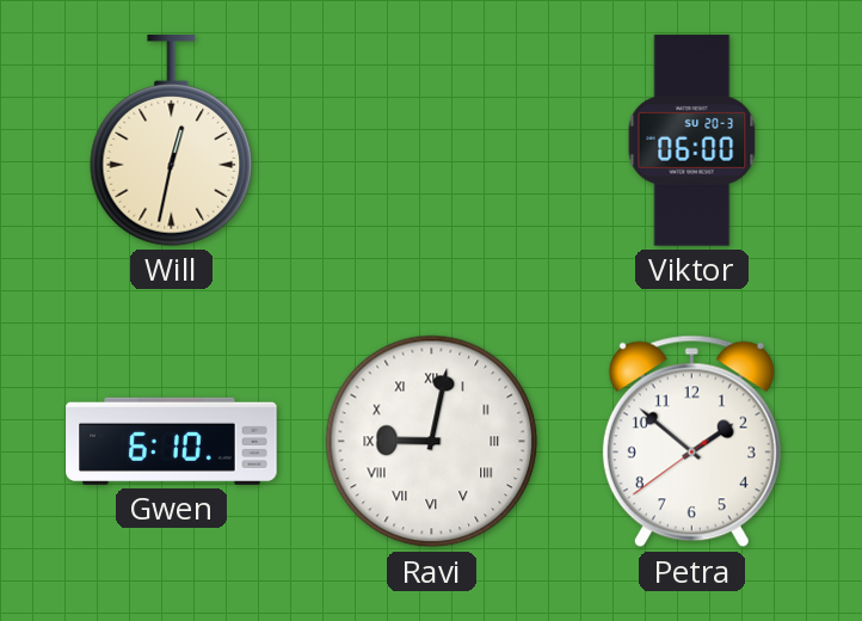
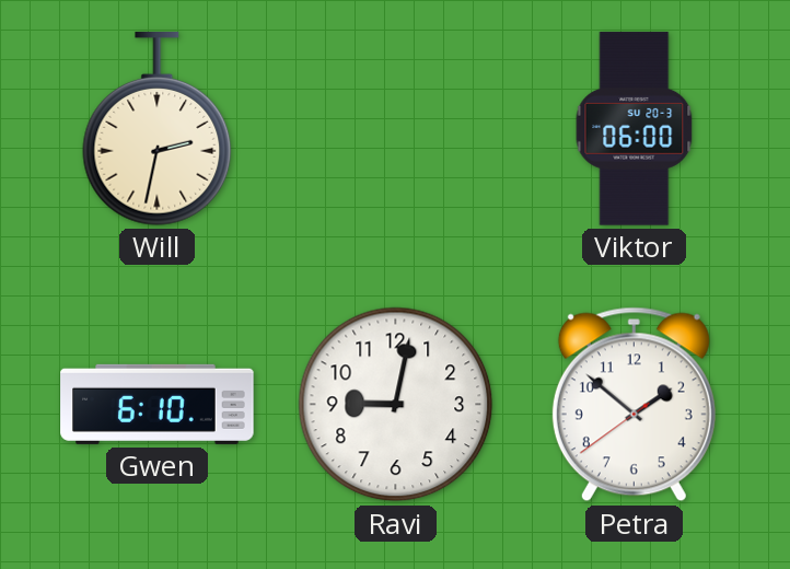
Will: 12:32 -> 2:32 (158, 129)
Ravi numerals: Roman -> Arabic (396, 405)
